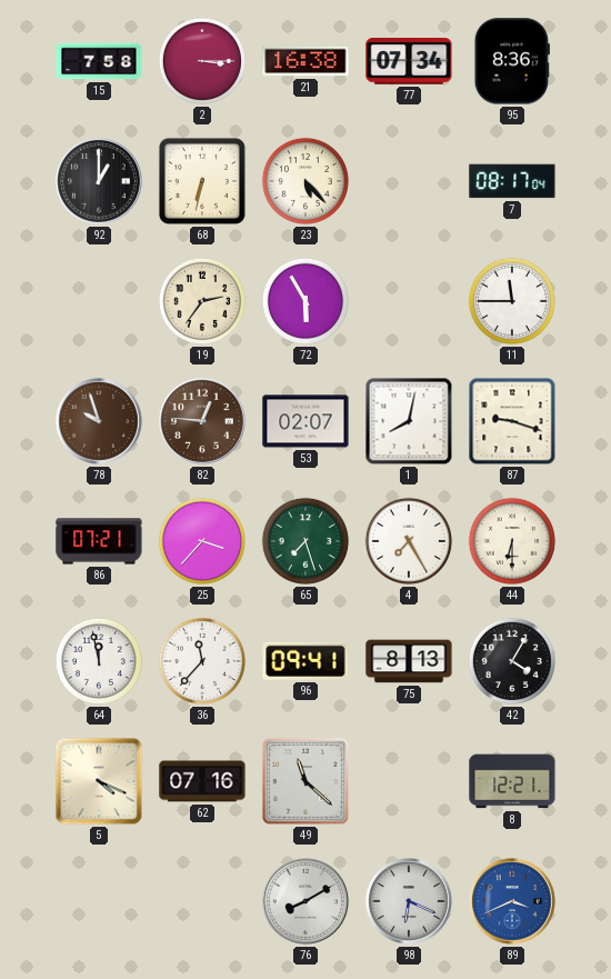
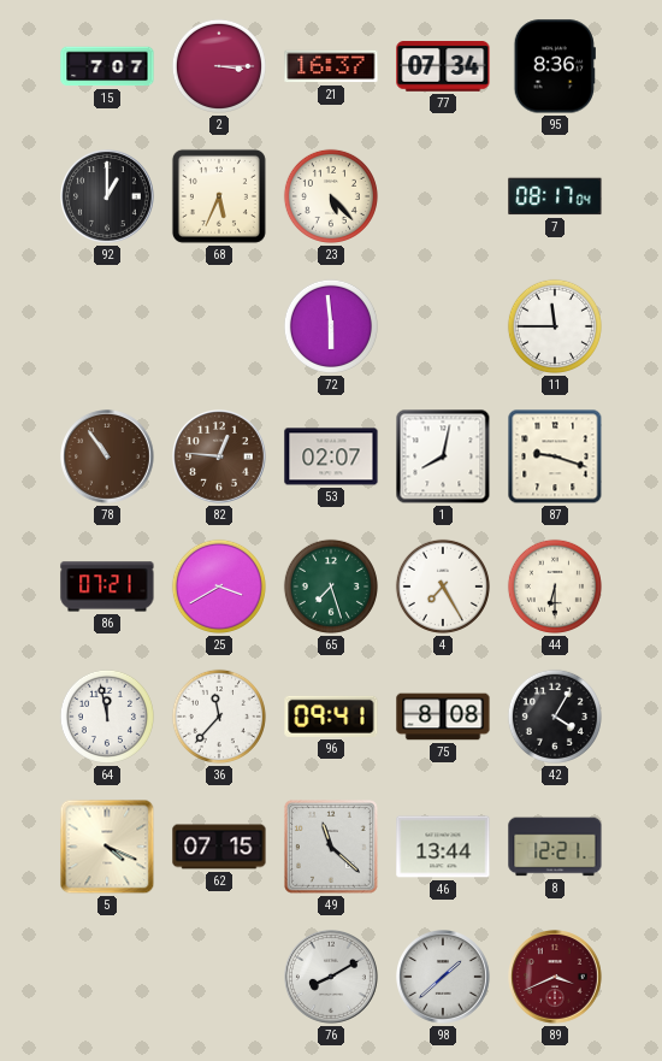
15: 7:58 -> 7:07 (107, 66)
21: 16:38 -> 16:37 (331, 66)
68: 6:32 -> 5:34 (219, 196)
19: 2:36 -> none (202, 301)
72: 5:55 -> 5:59 (331, 326)
78: 9:57 -> 10:54 (108, 458)
25: 3:37 -> 3:40 (219, 587)
75: 8:13 -> 8:08 (443, 717)
62: 07:16 -> 07:15 (219, 847)
46: none -> 13:44 (443, 847)
98: 6:19 -> 1:38 (444, 978)
89 dial: blue -> burgundy (556, 978)
